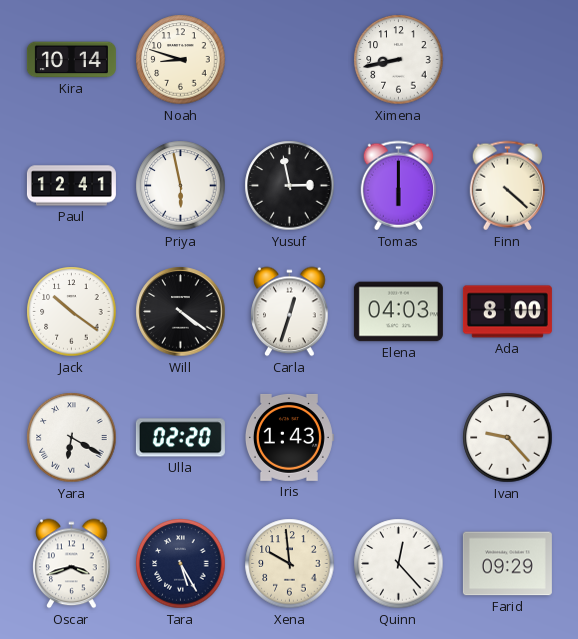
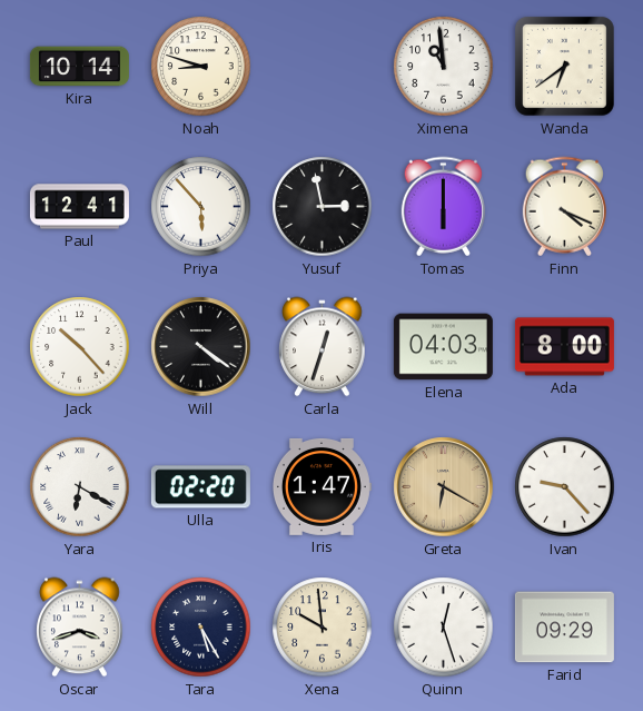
Ximena: 8:43 -> 10:59 (444, 67)
Wanda: none -> 6:39 (564, 66)
Priya: 5:58 -> 5:53 (201, 207)
Finn: 4:22 -> 4:19 (564, 207)
Jack: 10:21 -> 10:23 (80, 347)
Iris: 1:43 -> 1:47 (321, 486)
Greta: none -> 6:20 (444, 487)
Quinn: 12:23 -> 12:27 (444, 628)
